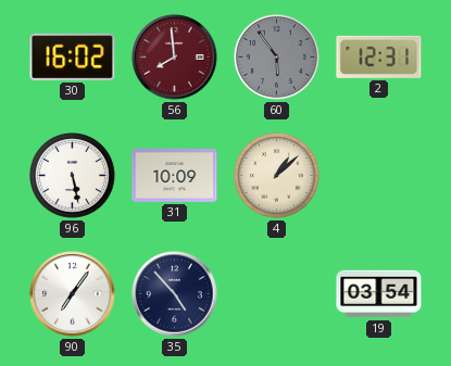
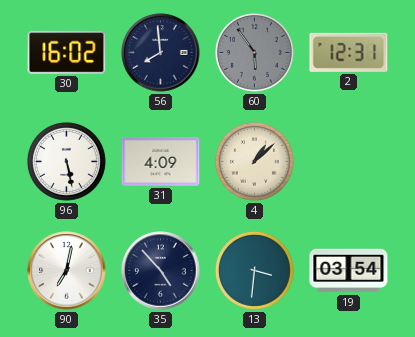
56 dial: burgundy -> navy (161, 53)
31: 10:09 -> 4:09 (161, 161)
90: 7:06 -> 7:02 (67, 271)
13: none -> 3:31 (255, 271)
